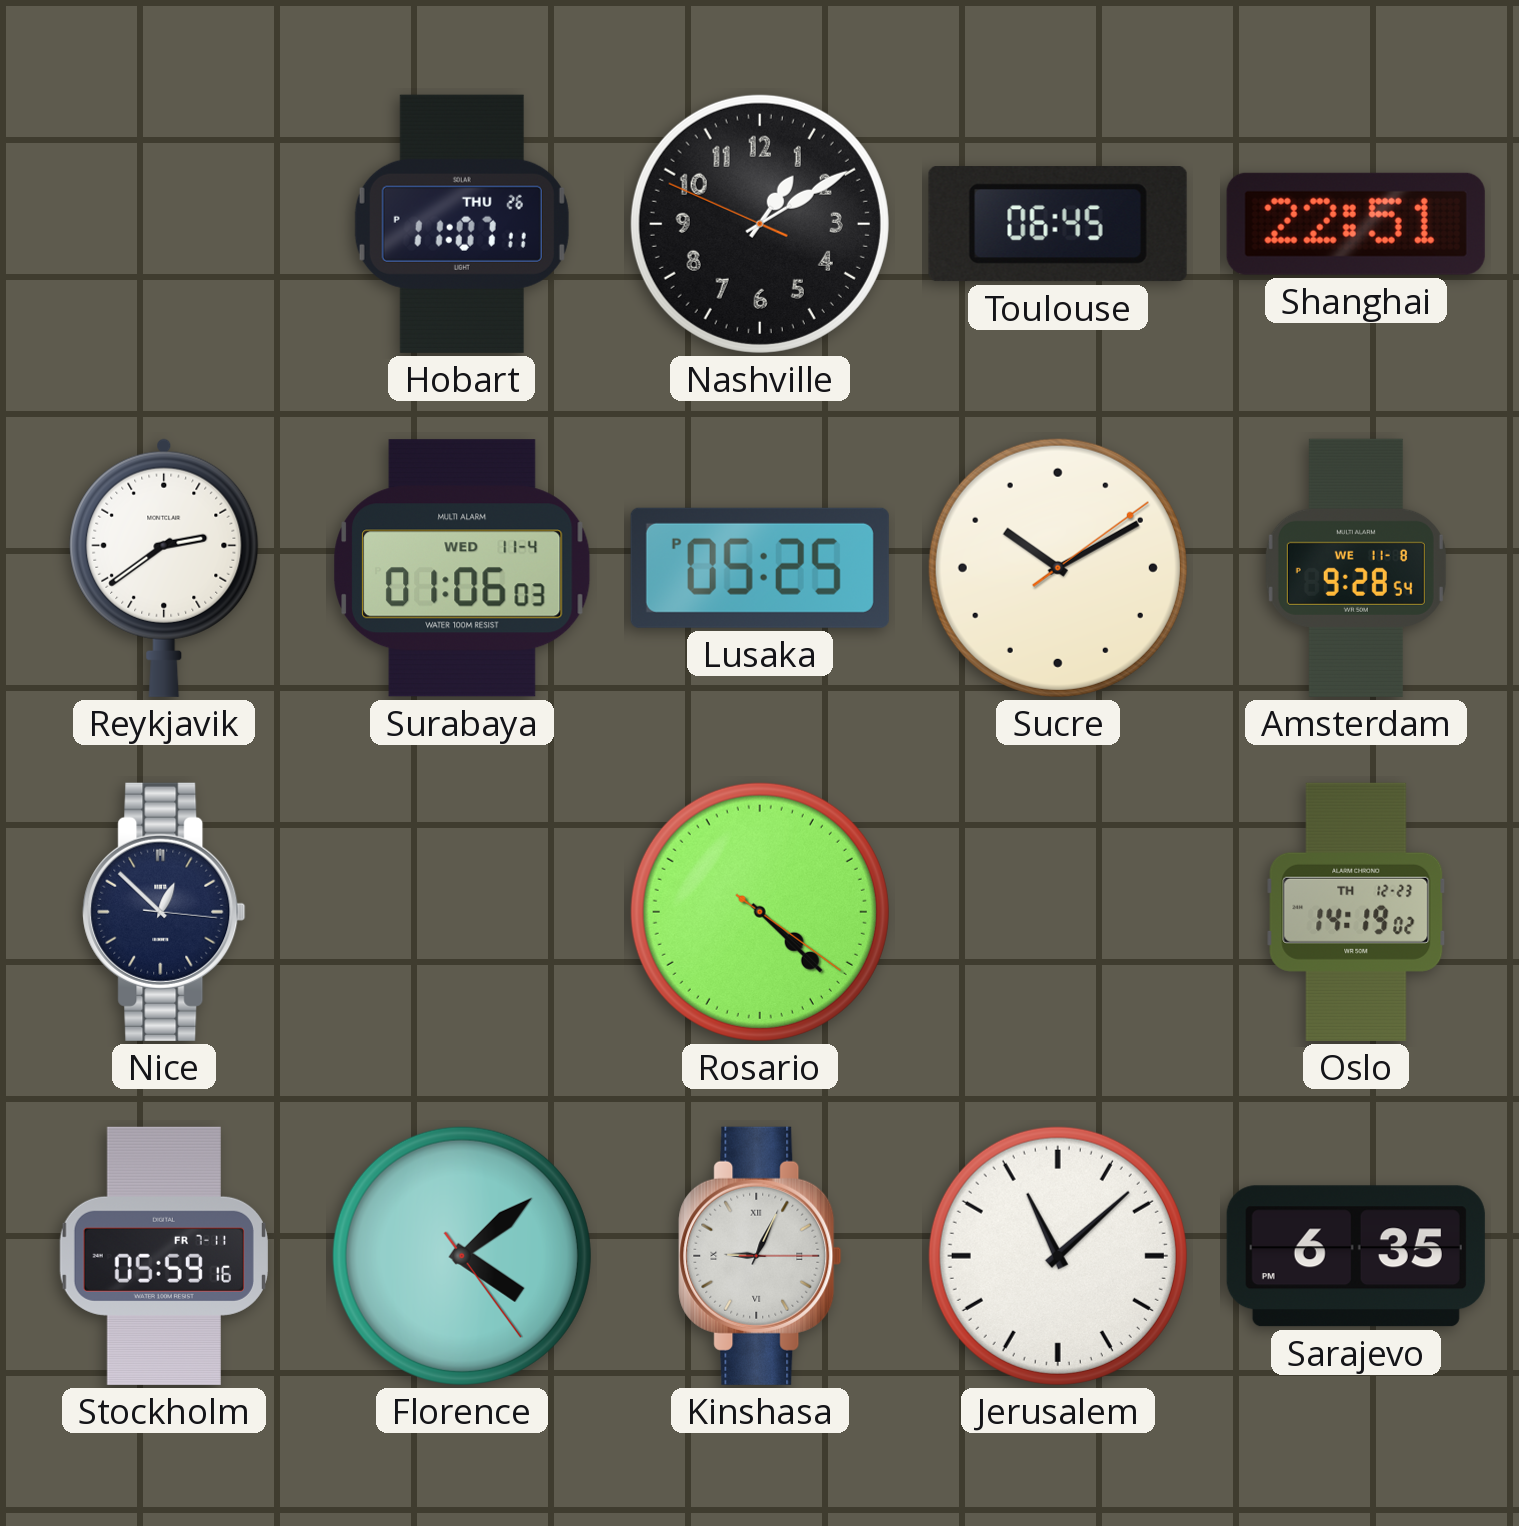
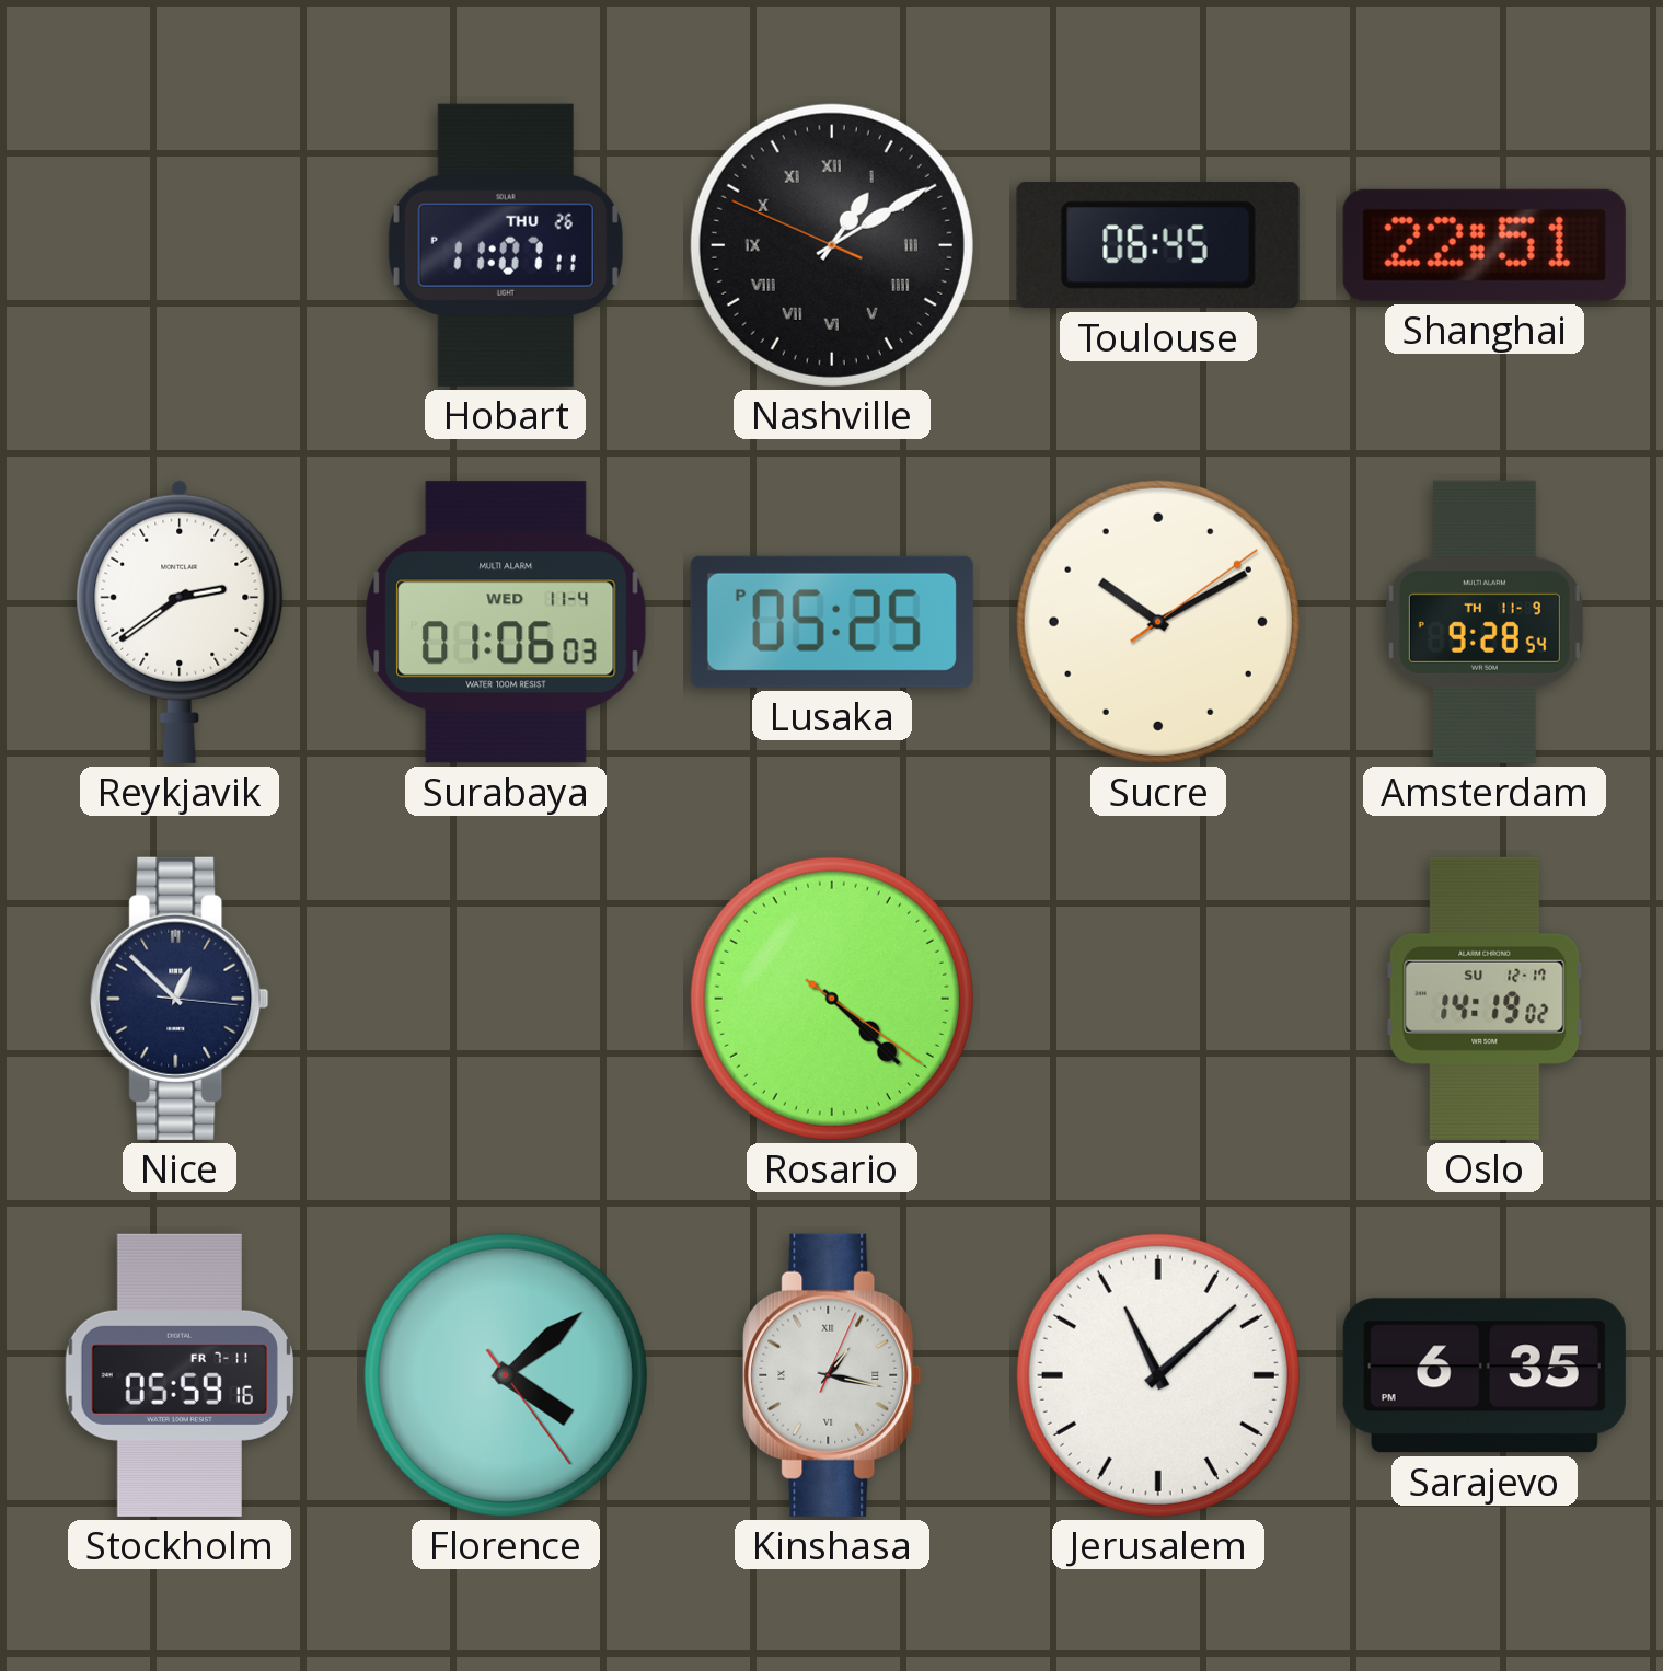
Nashville numerals: Arabic -> Roman (832, 245)
Amsterdam date: WE 11-8 -> TH 11-9 (1485, 622)
Oslo date: TH 12-23 -> SU 12-17 (1485, 999)
Kinshasa: 9:04 -> 1:17 (832, 1375)
